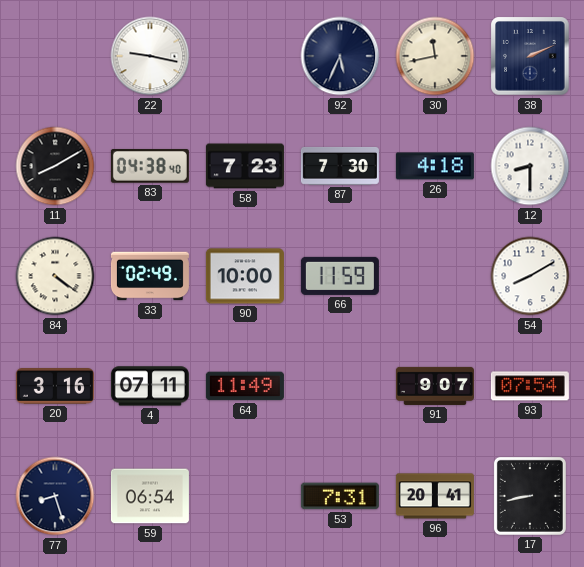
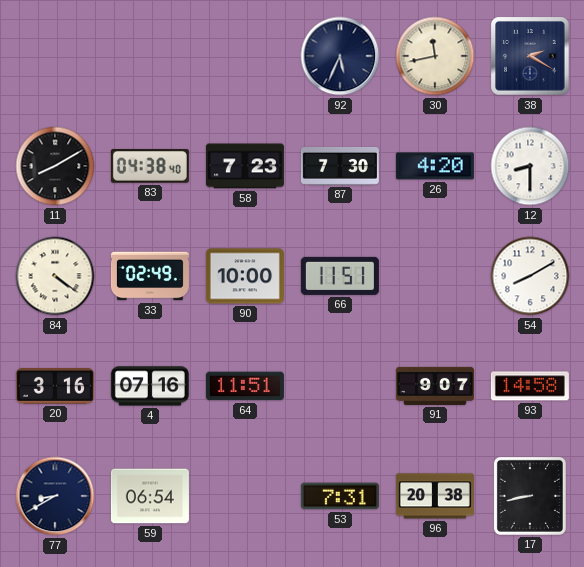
22: 9:17 -> none (150, 56)
38: 2:11 -> 2:20 (530, 56)
26: 4:18 -> 4:20 (435, 166)
66: 11:59 -> 11:51 (340, 276)
4: 07:11 -> 07:16 (150, 386)
64: 11:49 -> 11:51 (245, 386)
93: 07:54 -> 14:58 (530, 386)
77: 8:27 -> 8:40 (55, 496)
96: 20:41 -> 20:38 (435, 496)
